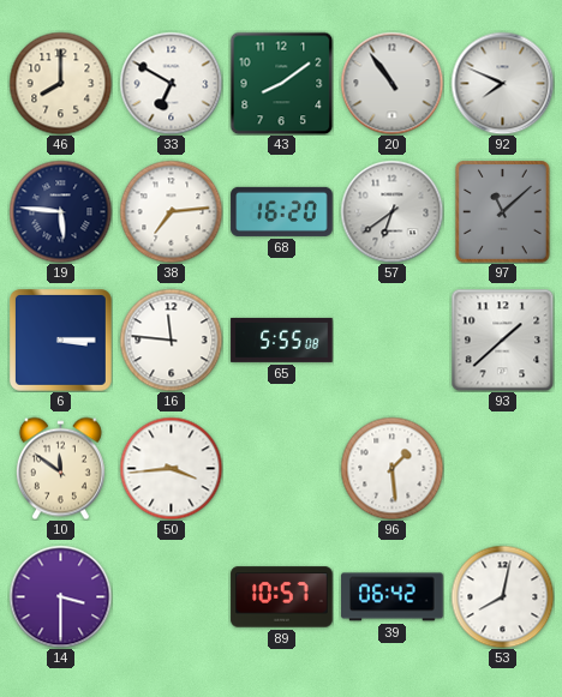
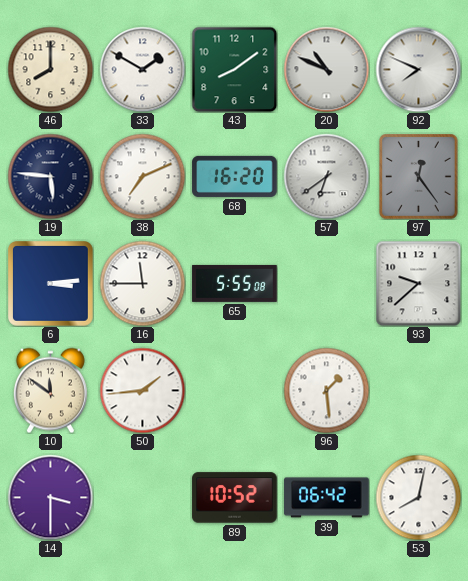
33: 6:50 -> 1:50 (142, 69)
20: 10:54 -> 10:49 (326, 69)
38: 7:14 -> 7:11 (142, 176)
97: 11:08 -> 12:24 (419, 177)
6: 3:15 -> 3:14 (51, 284)
16: 11:46 -> 11:45 (142, 283)
93: 1:38 -> 9:38 (418, 283)
50: 3:44 -> 1:44 (142, 390)
89: 10:57 -> 10:52 (235, 498)
